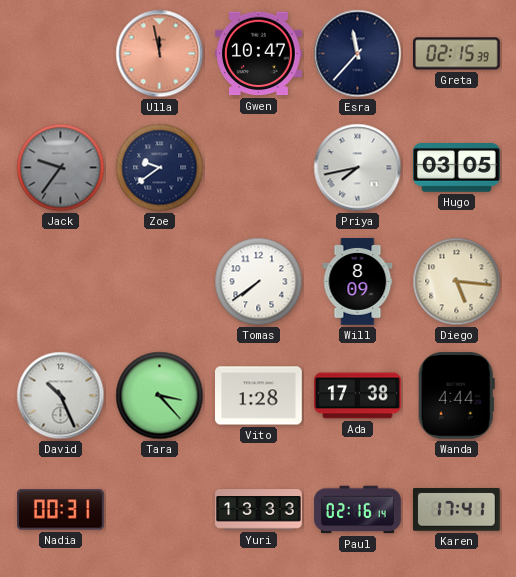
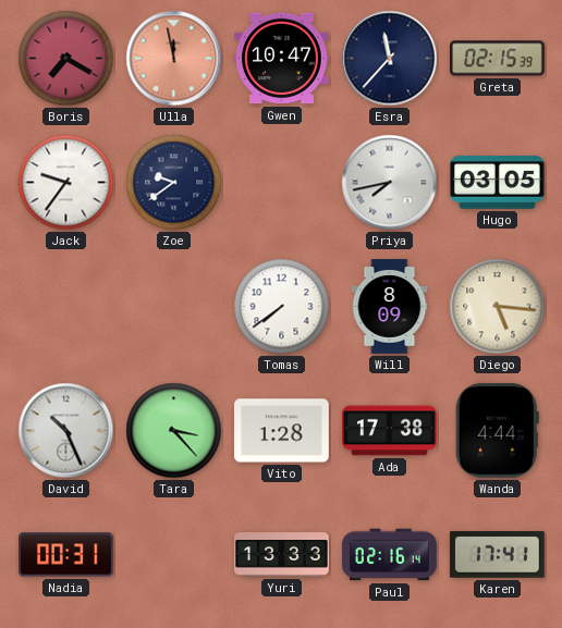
Boris: none -> 7:20 (66, 59)
Jack dial: grey -> white (66, 183)
